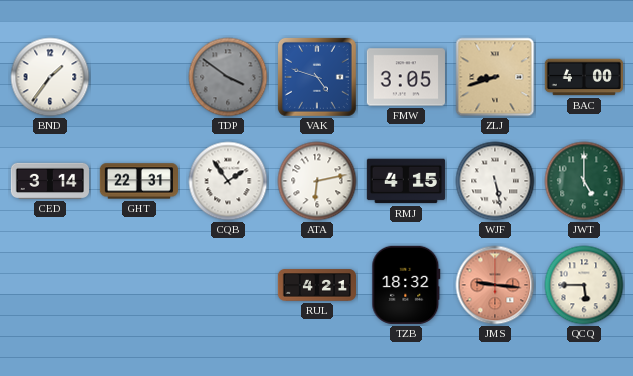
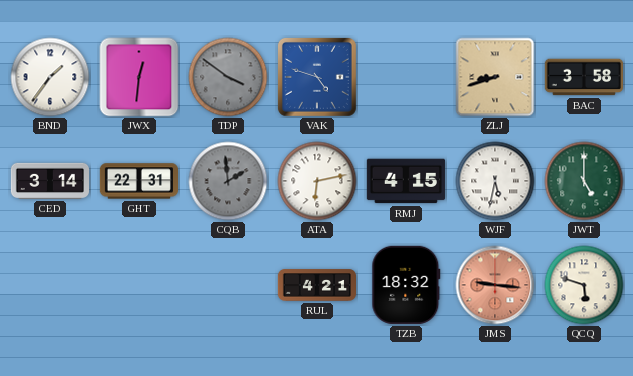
JWX: none -> 12:31 (139, 77)
FMW: 3:05 -> none (406, 77)
BAC: 4:00 -> 3:58 (583, 77)
CQB: 1:54 -> 1:59 (228, 181)
CQB dial: white -> grey (228, 181)
WJF: 5:28 -> 5:32 (495, 181)
QCQ: 5:45 -> 5:48 (584, 285)
